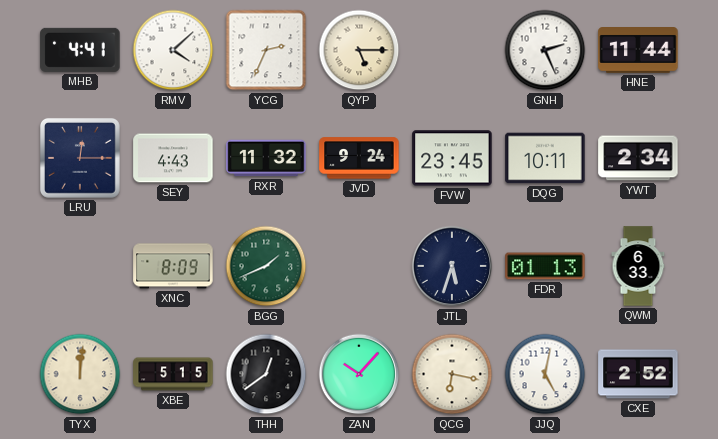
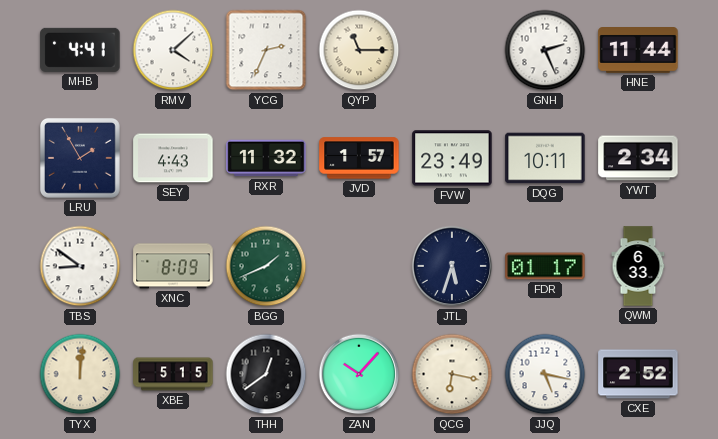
QYP: 5:15 -> 11:15 (359, 50)
LRU: 12:15 -> 1:55 (80, 158)
JVD: 9:24 -> 1:57 (359, 158)
FVW: 23:45 -> 23:49 (452, 158)
TBS: none -> 8:51 (80, 266)
FDR: 01:13 -> 01:17 (545, 266)
JJQ: 5:02 -> 5:17 (545, 374)
